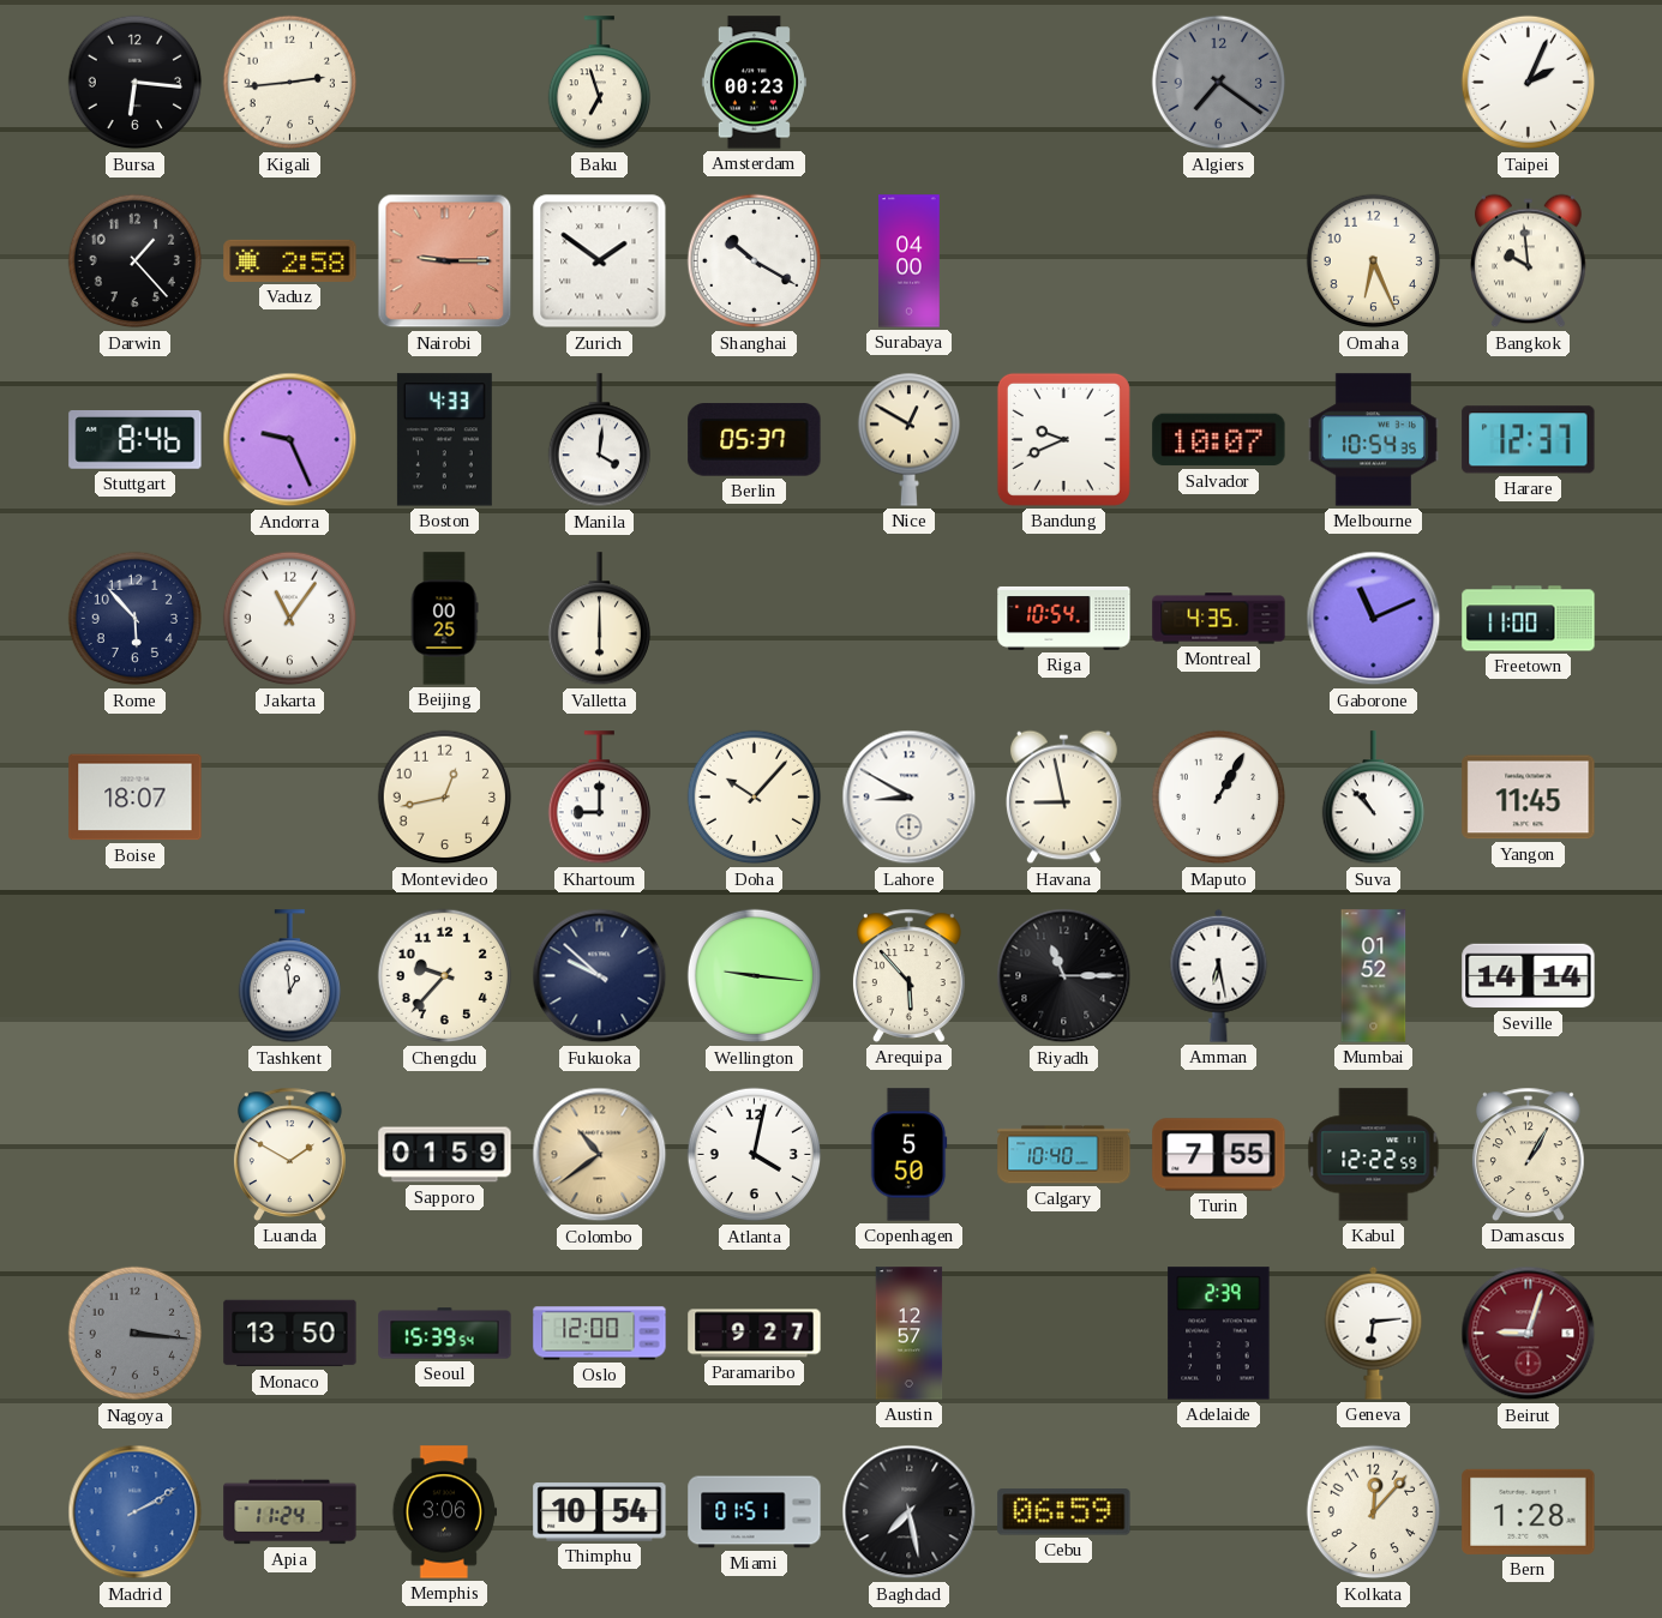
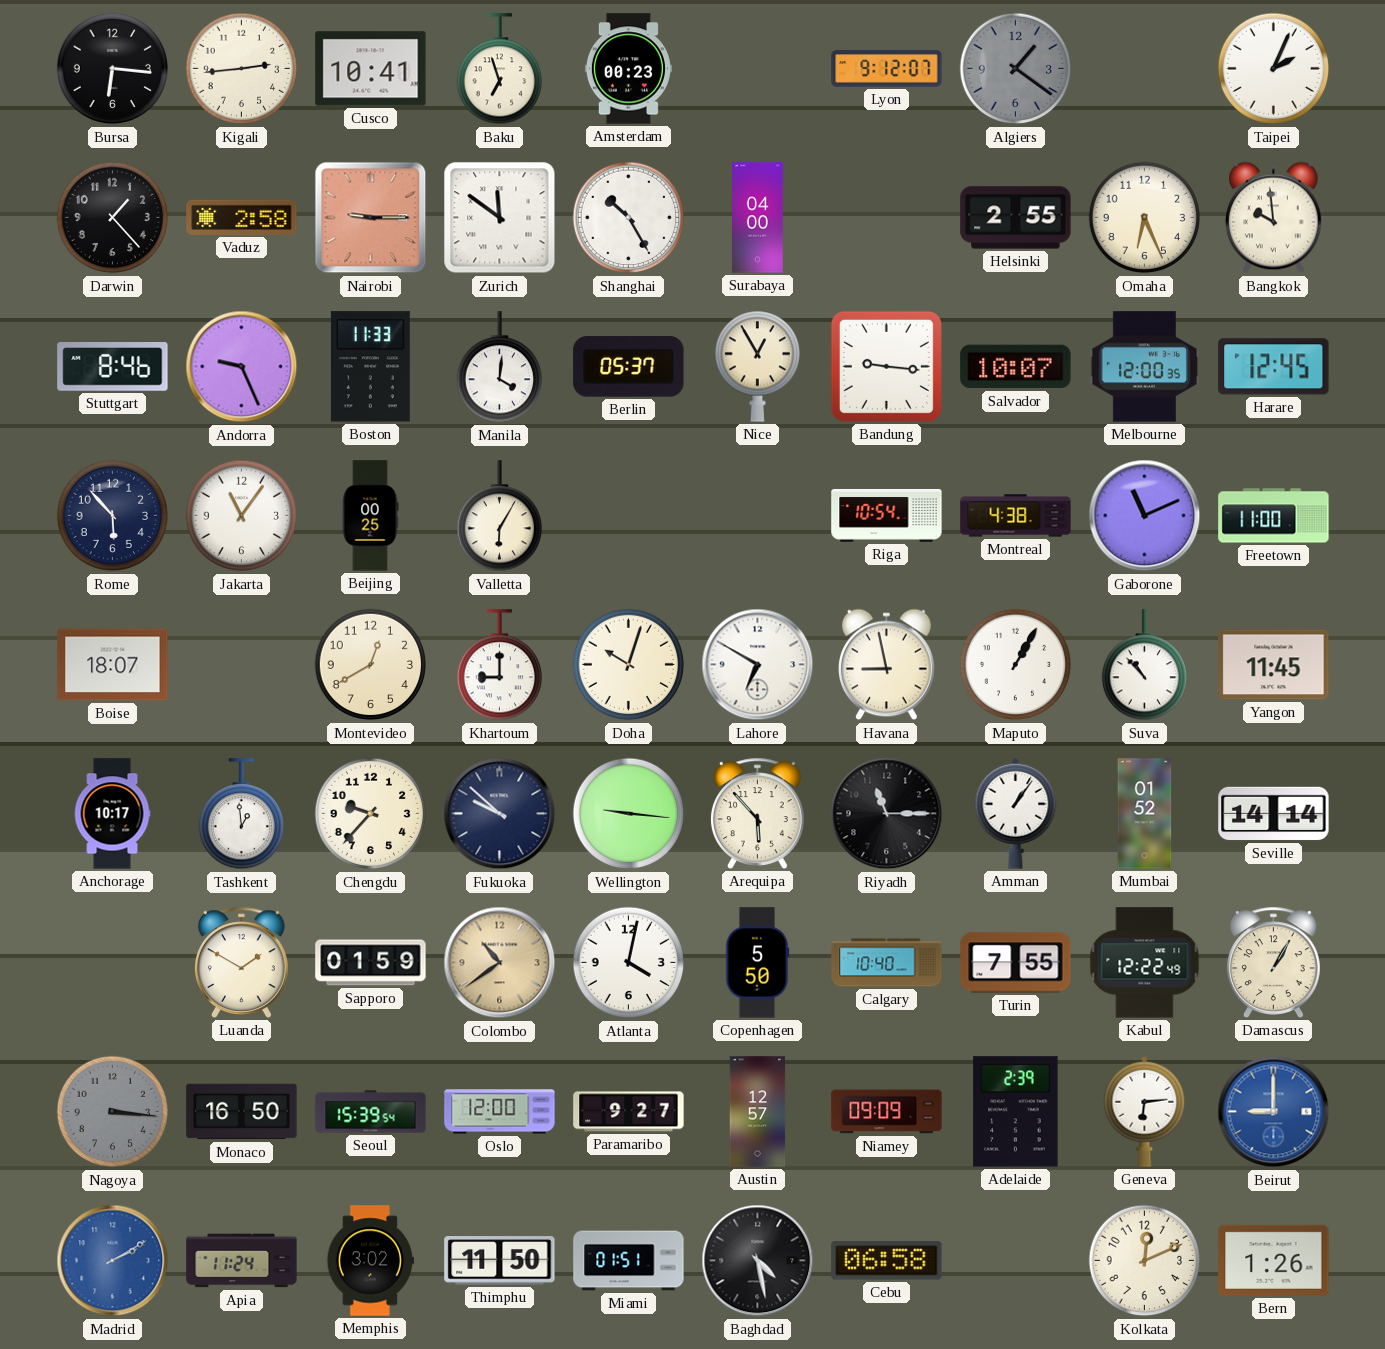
Cusco: none -> 10:41 (371, 69)
Lyon: none -> 9:12 (887, 69)
Algiers: 7:21 -> 1:21 (1016, 69)
Zurich: 1:51 -> 11:51 (500, 218)
Shanghai: 10:20 -> 10:25 (629, 218)
Helsinki: none -> 2:55 (1016, 218)
Boston: 4:33 -> 11:33 (370, 367)
Nice: 12:50 -> 12:55 (757, 366)
Bandung: 9:41 -> 9:16 (886, 366)
Melbourne: 10:54 -> 12:00 (1144, 367)
Harare: 12:37 -> 12:45 (1274, 367)
Valletta: 6:00 -> 6:05 (499, 516)
Montreal: 4:35 -> 4:38 (1016, 516)
Montevideo: 12:43 -> 12:40 (371, 665)
Doha: 10:07 -> 10:03 (629, 665)
Lahore: 8:50 -> 6:50 (758, 665)
Anchorage: none -> 10:17 (112, 814)
Amman: 6:28 -> 1:06 (1016, 813)
Kabul: 12:22:59 -> 12:22:49 (1145, 963)
Monaco: 13:50 -> 16:50 (242, 1112)
Niamey: none -> 09:09 (887, 1112)
Beirut: 9:03 -> 9:00 (1274, 1112)
Beirut dial: burgundy -> blue (1274, 1112)
Memphis: 3:06 -> 3:02 (370, 1261)
Thimphu: 10:54 -> 11:50 (500, 1261)
Baghdad: 7:28 -> 4:28 (758, 1261)
Cebu: 06:59 -> 06:58 (887, 1261)
Kolkata: 12:07 -> 12:11 (1145, 1261)
Bern: 1:28 -> 1:26 (1274, 1260)
